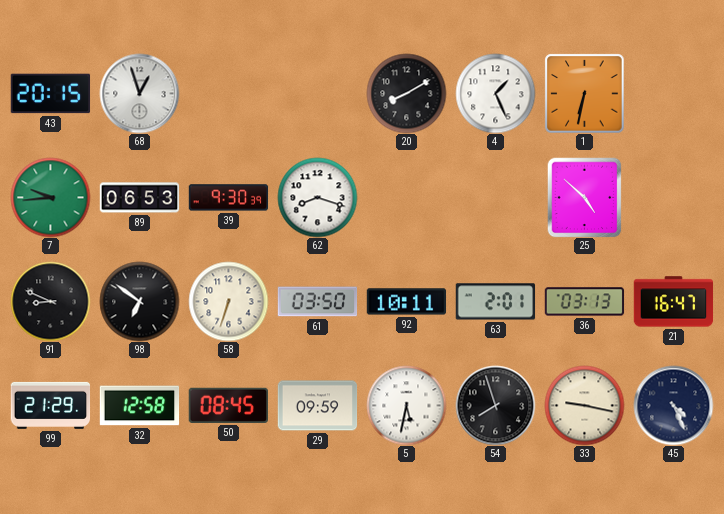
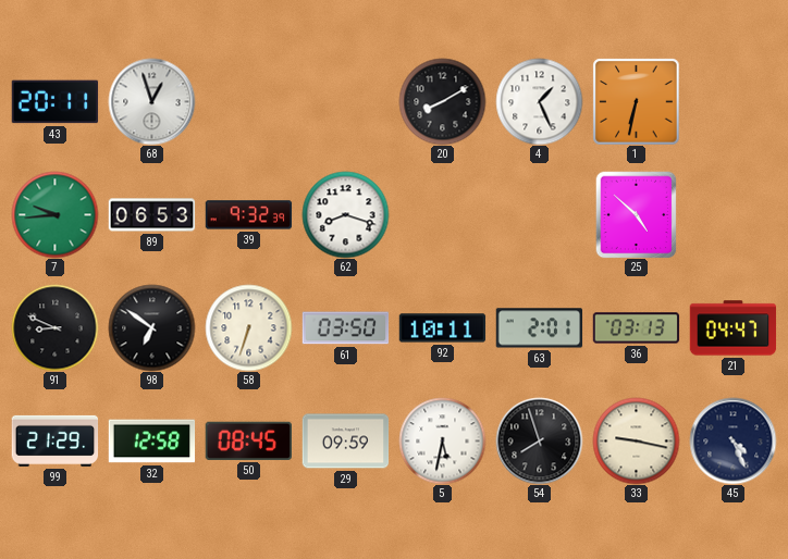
43: 20:15 -> 20:11 (54, 102)
39: 9:30 -> 9:32 (248, 215)
21: 16:47 -> 04:47 (732, 328)
